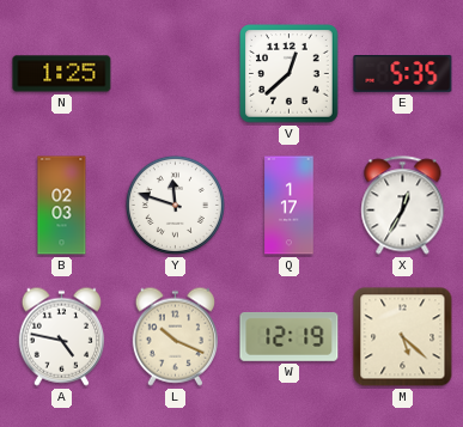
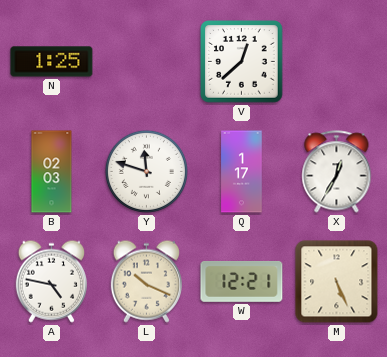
E: 5:35 -> none (403, 74)
W: 12:19 -> 12:21 (242, 281)
M: 5:22 -> 5:26 (337, 282)
